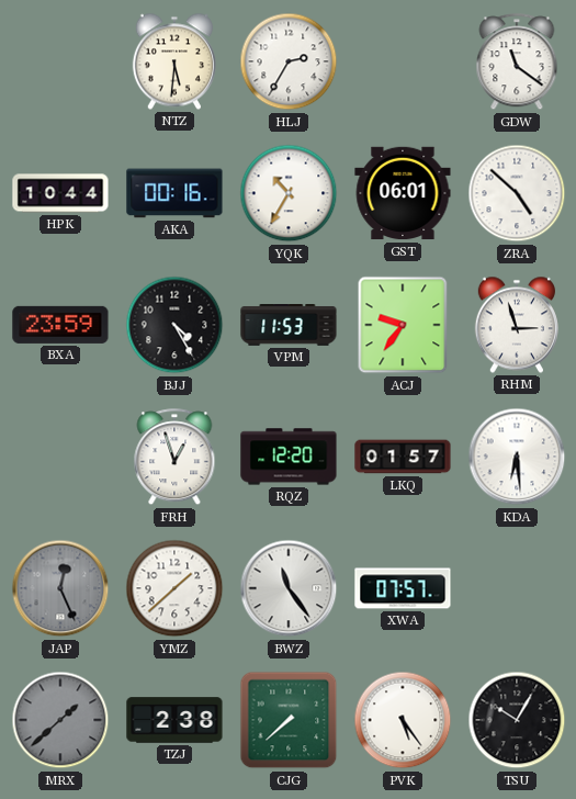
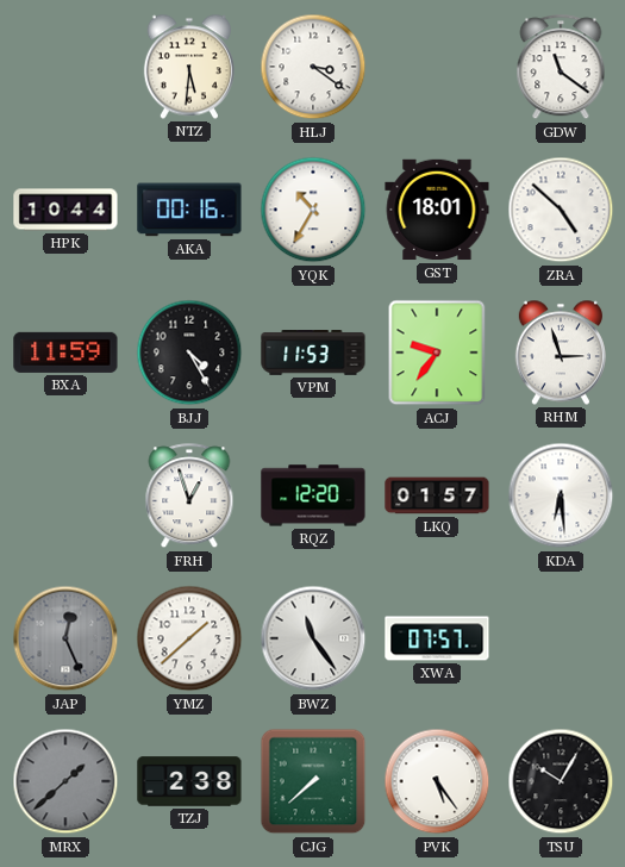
HLJ: 2:35 -> 3:21 (313, 67)
GST: 06:01 -> 18:01 (437, 210)
BXA: 23:59 -> 11:59 (65, 353)
